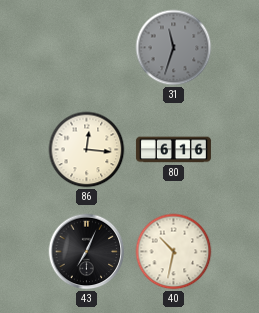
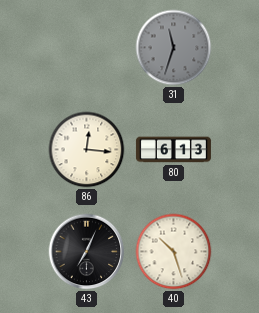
80: 6:16 -> 6:13 (173, 150)
40: 10:32 -> 10:27 (174, 252)
